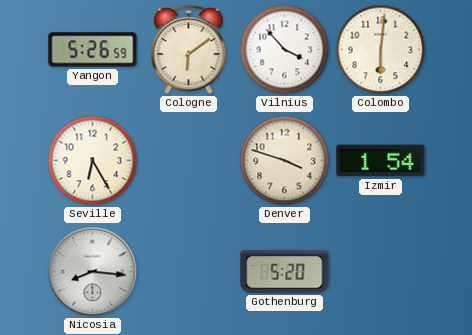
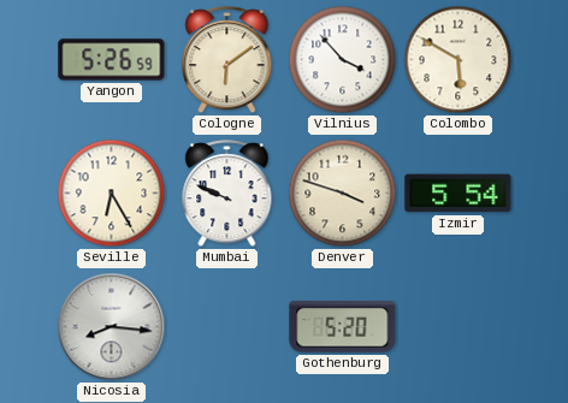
Colombo: 6:01 -> 5:50 (458, 60)
Mumbai: none -> 9:49 (227, 194)
Izmir: 1:54 -> 5:54 (458, 194)
